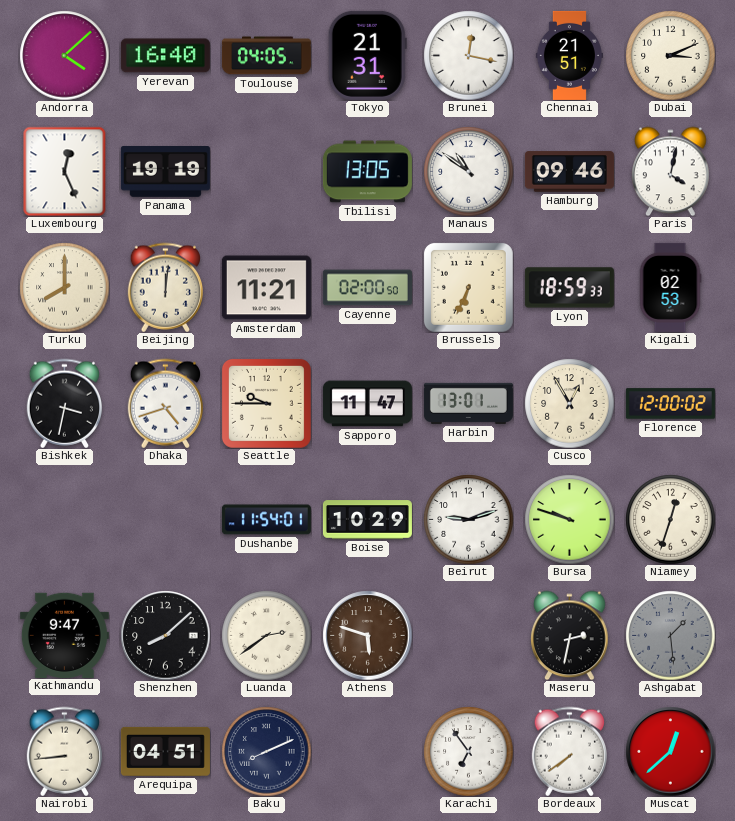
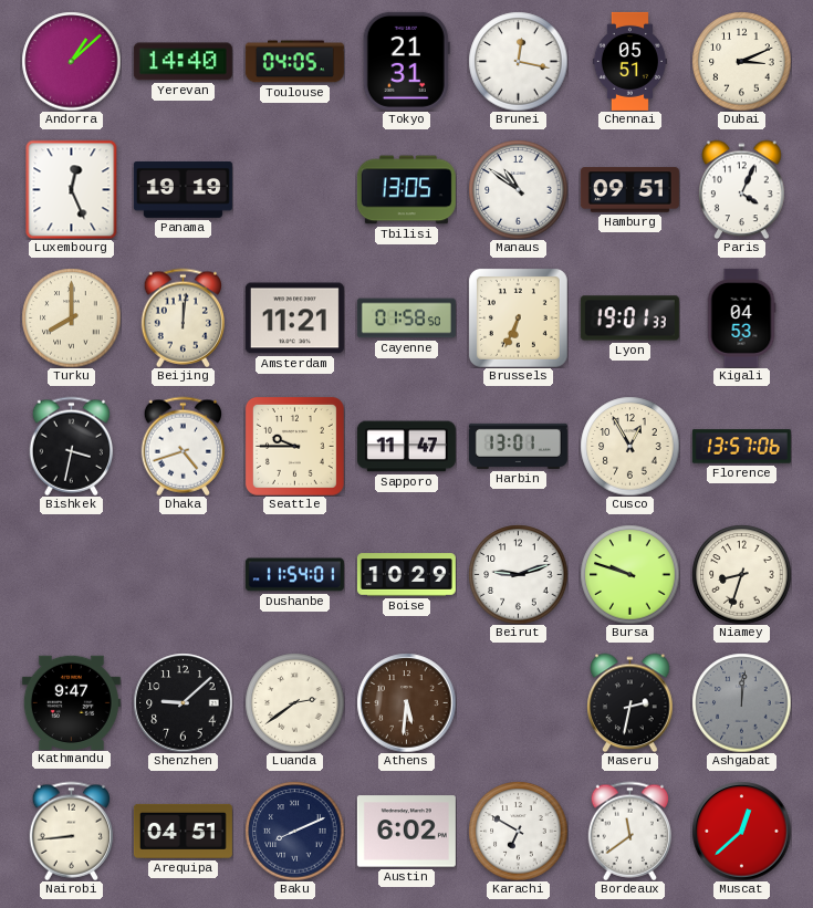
Andorra: 4:08 -> 1:08 (71, 61)
Yerevan: 16:40 -> 14:40 (183, 62)
Chennai: 21:51 -> 05:51 (629, 61)
Hamburg: 09:46 -> 09:51 (629, 190)
Paris: 4:02 -> 4:04 (742, 189)
Cayenne: 02:00 -> 01:58 (406, 319)
Lyon: 18:59 -> 19:01 (629, 319)
Kigali: 02:53 -> 04:53 (741, 317)
Florence: 12:00 -> 13:57 (741, 447)
Niamey: 12:33 -> 8:33 (741, 574)
Shenzhen: 8:08 -> 9:08 (183, 702)
Athens: 5:48 -> 5:31 (406, 702)
Ashgabat: 1:29 -> 12:01 (741, 702)
Austin: none -> 6:02 (406, 832)
Karachi: 6:54 -> 6:50 (518, 831)
Bordeaux: 7:39 -> 11:39 (629, 831)
